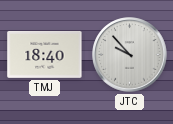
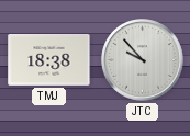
TMJ: 18:40 -> 18:38 (49, 59)
